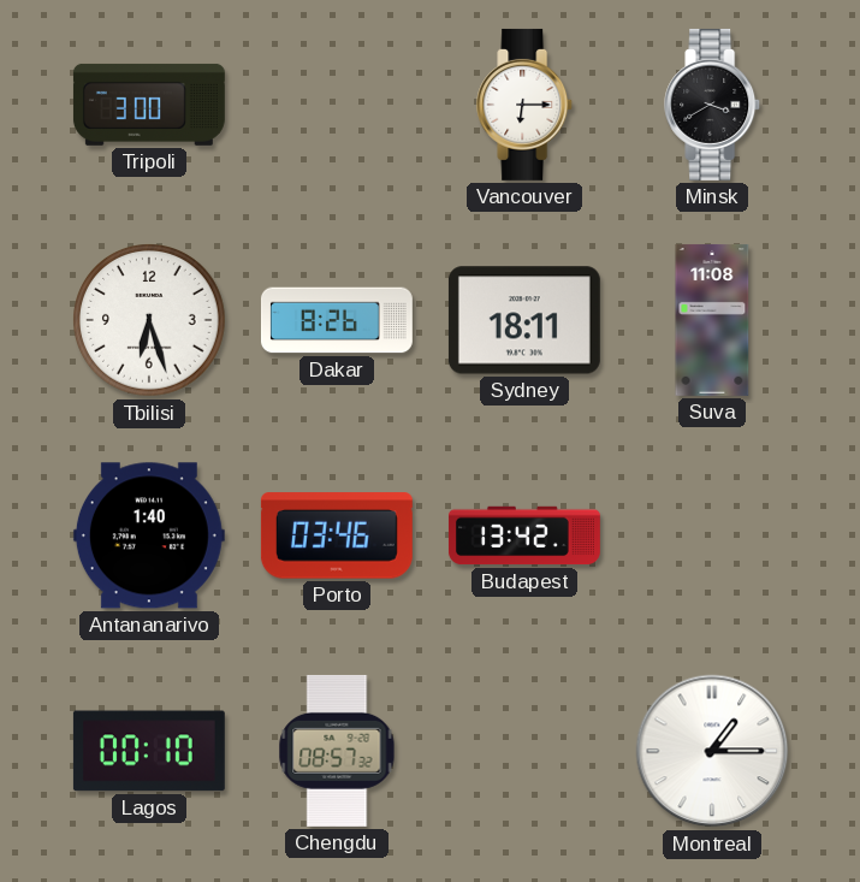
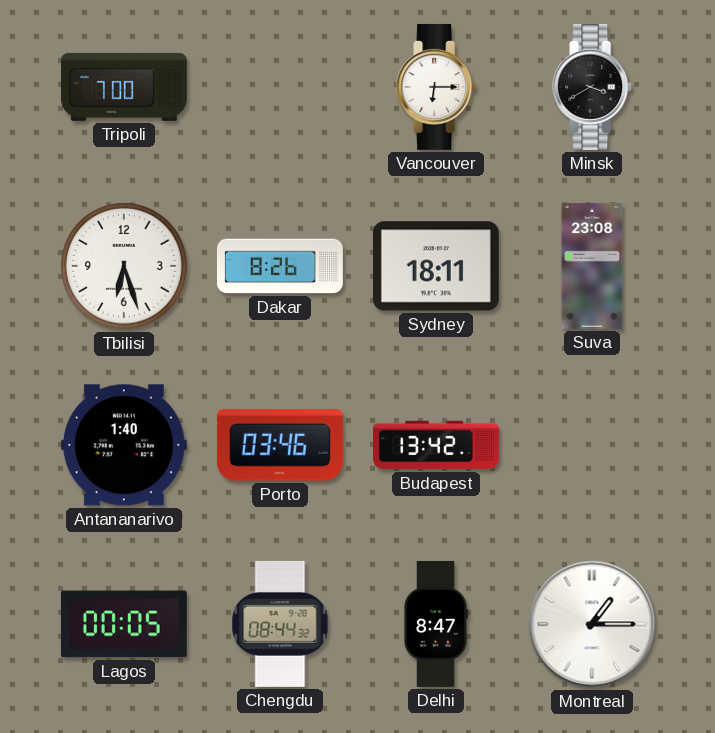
Tripoli: 3:00 -> 7:00 (124, 87)
Suva: 11:08 -> 23:08 (592, 266)
Lagos: 00:10 -> 00:05 (124, 624)
Chengdu: 08:57 -> 08:44 (280, 624)
Delhi: none -> 8:47 (435, 624)
